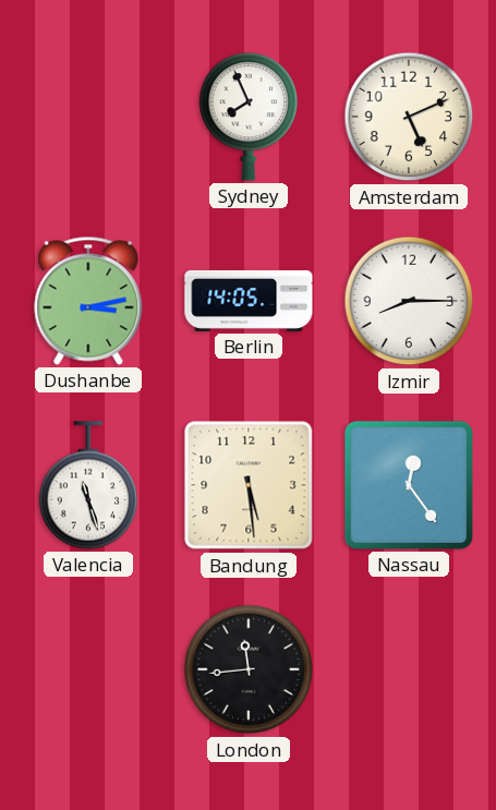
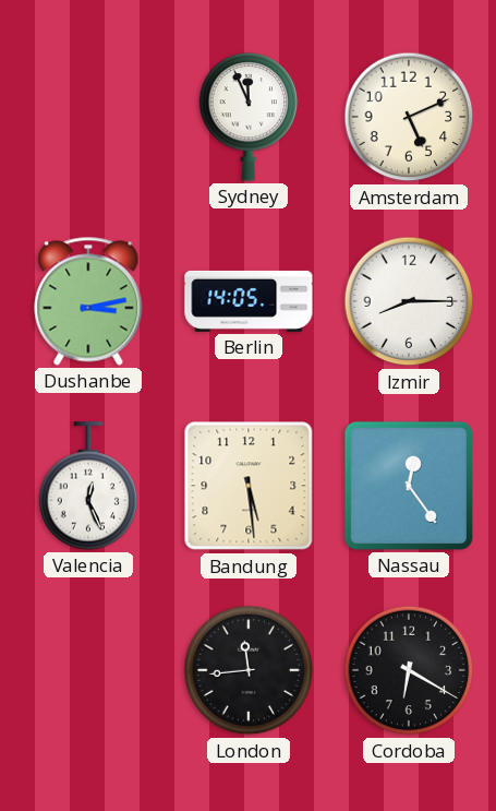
Sydney: 7:56 -> 11:56 (249, 117)
Valencia: 11:27 -> 12:26 (88, 486)
Cordoba: none -> 6:20 (409, 670)
